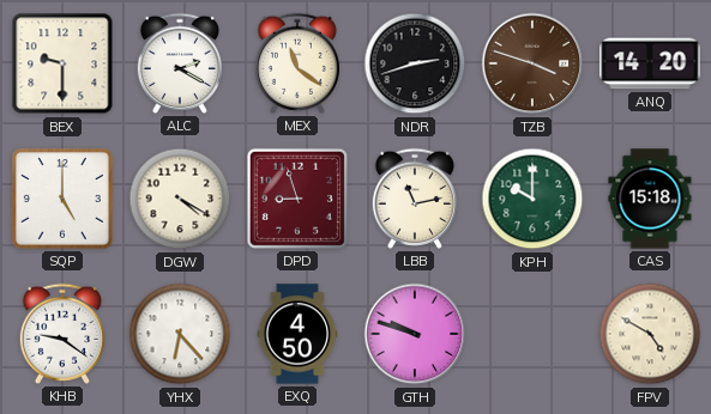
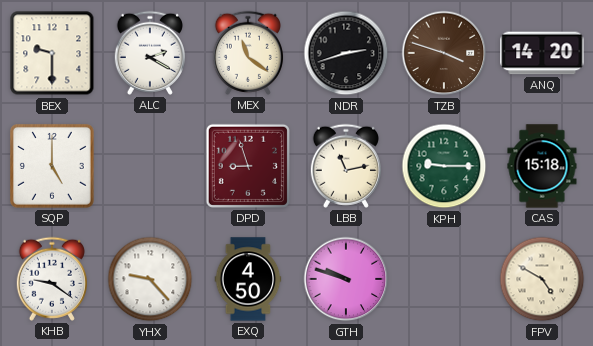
DGW: 4:20 -> none (180, 199)
KPH: 10:00 -> 9:15 (444, 166)
YHX: 6:23 -> 9:23 (150, 279)
